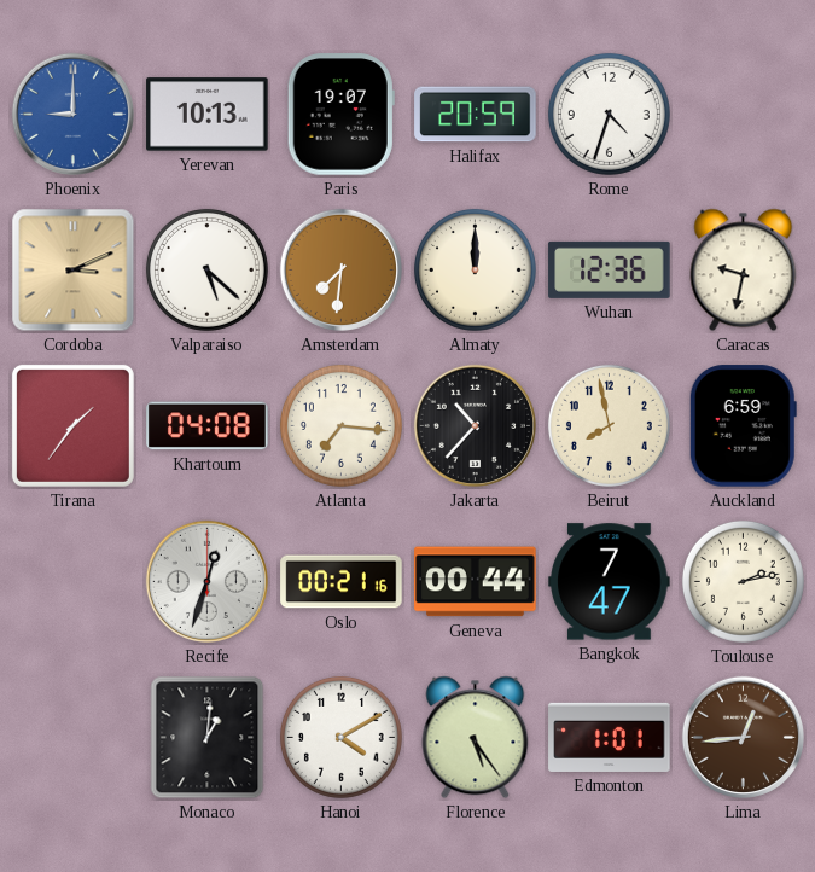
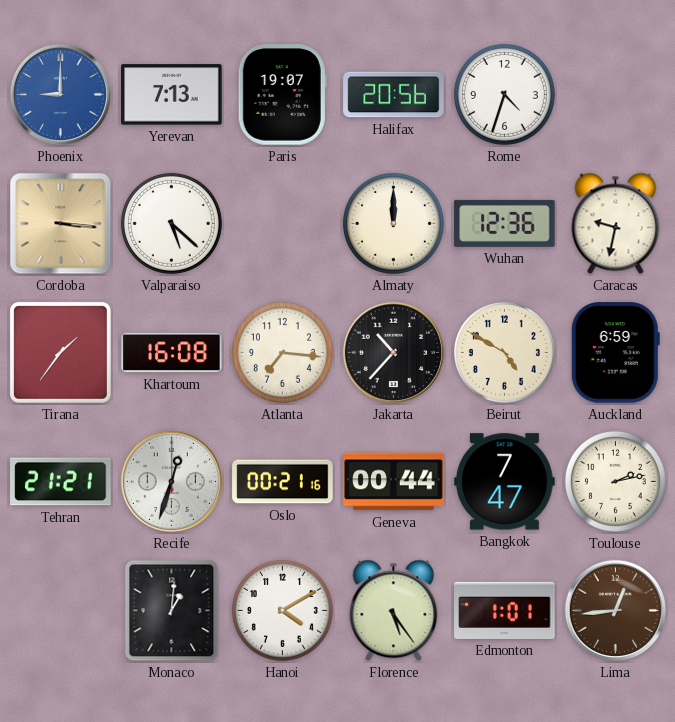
Yerevan: 10:13 -> 7:13 (172, 95)
Halifax: 20:59 -> 20:56 (394, 95)
Cordoba: 3:11 -> 3:16 (61, 224)
Amsterdam: 7:31 -> none (340, 269)
Khartoum: 04:08 -> 16:08 (172, 353)
Beirut: 7:58 -> 4:50 (504, 352)
Tehran: none -> 21:21 (61, 482)
